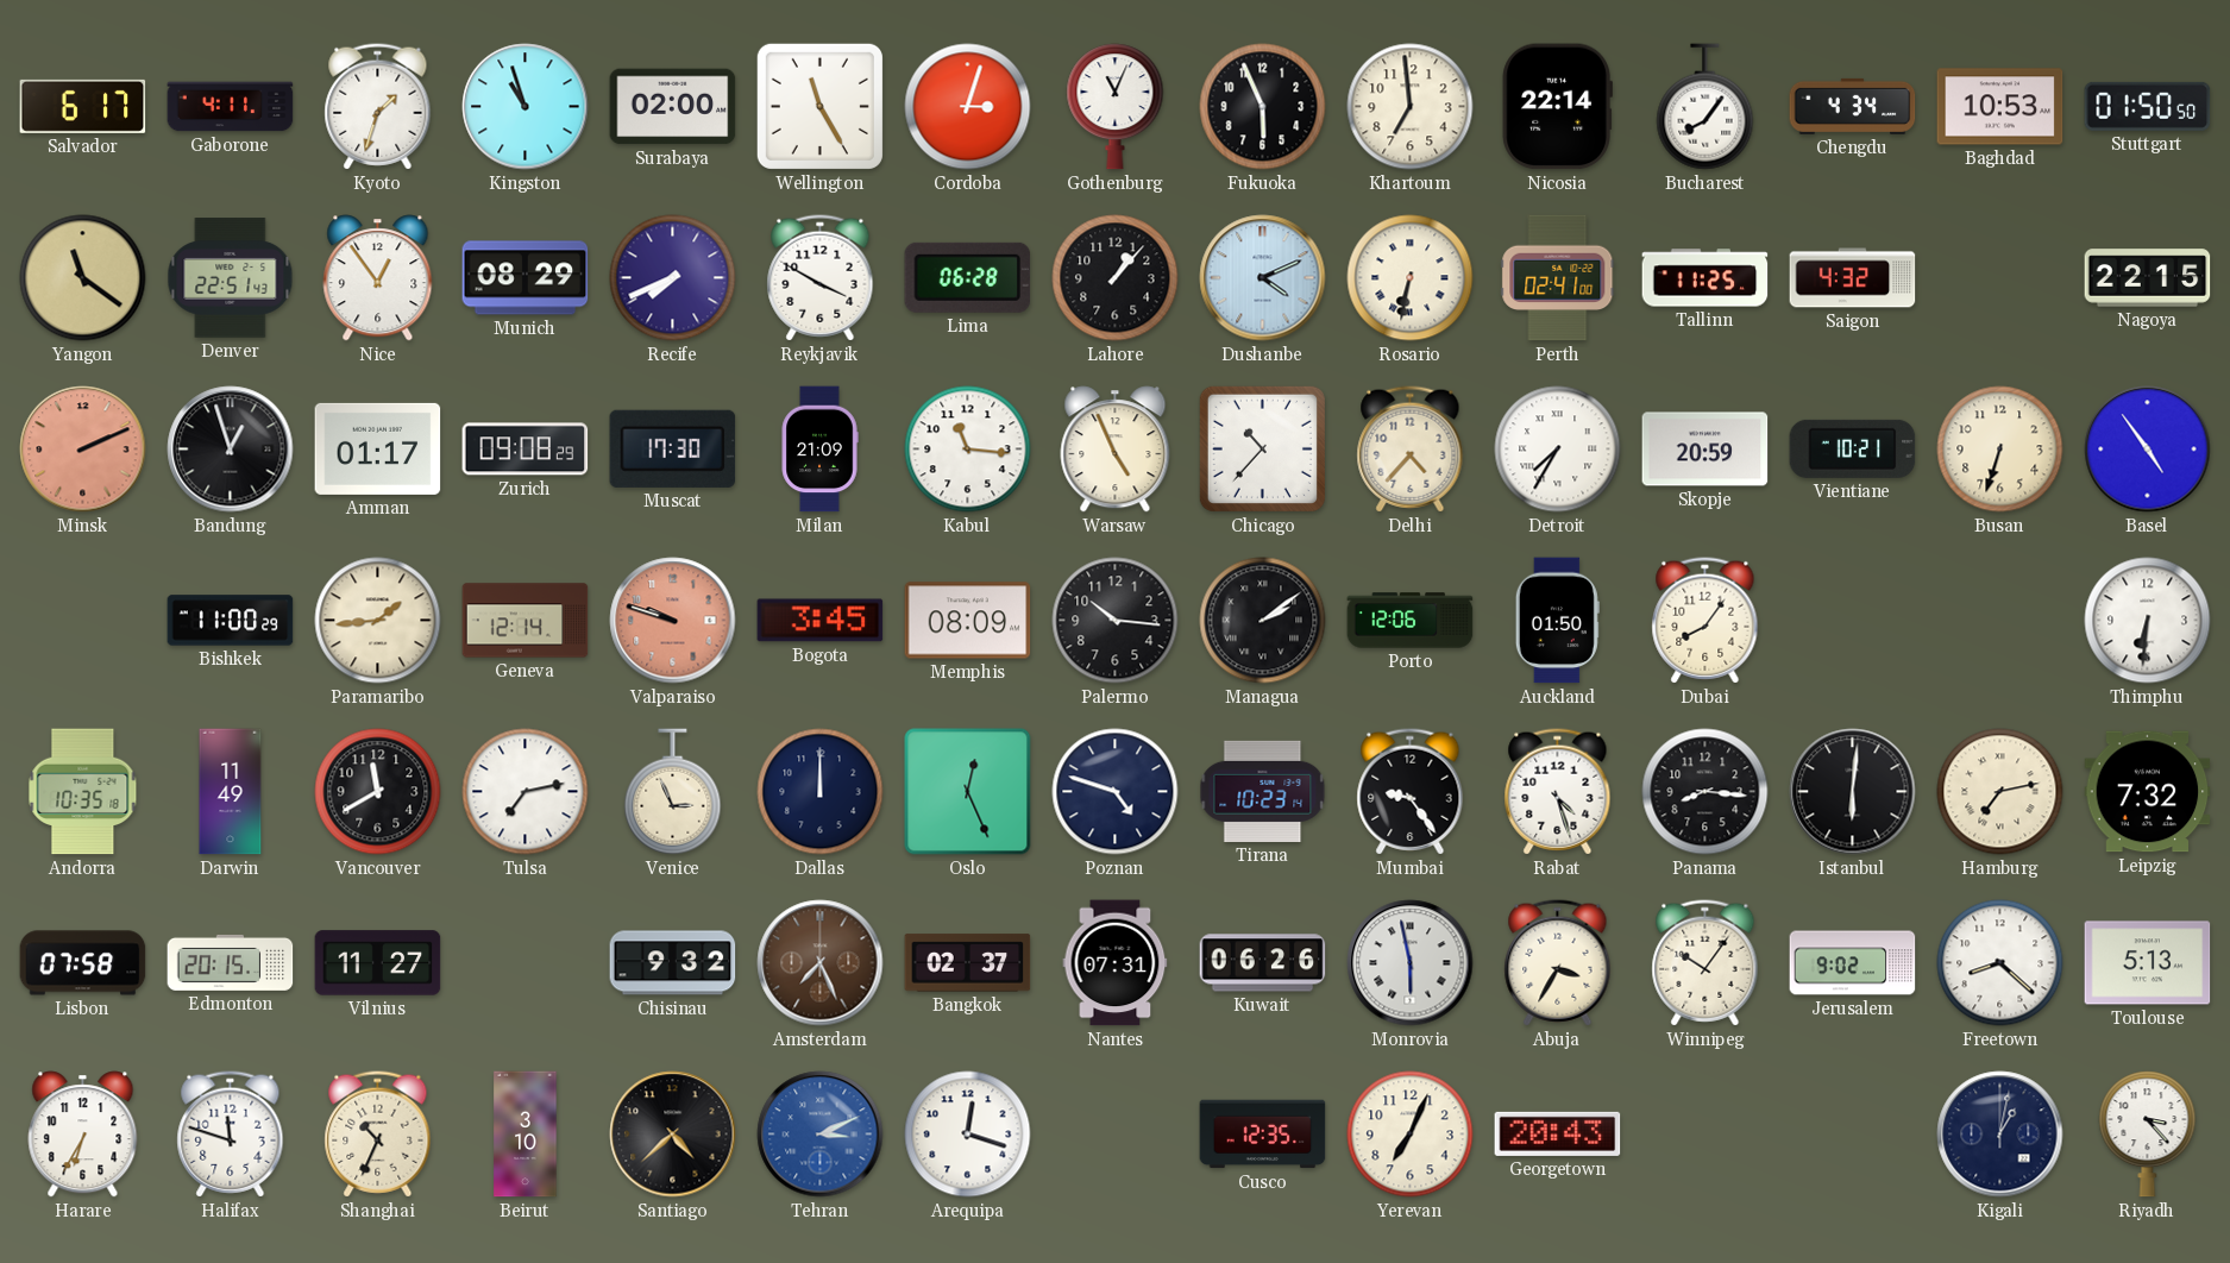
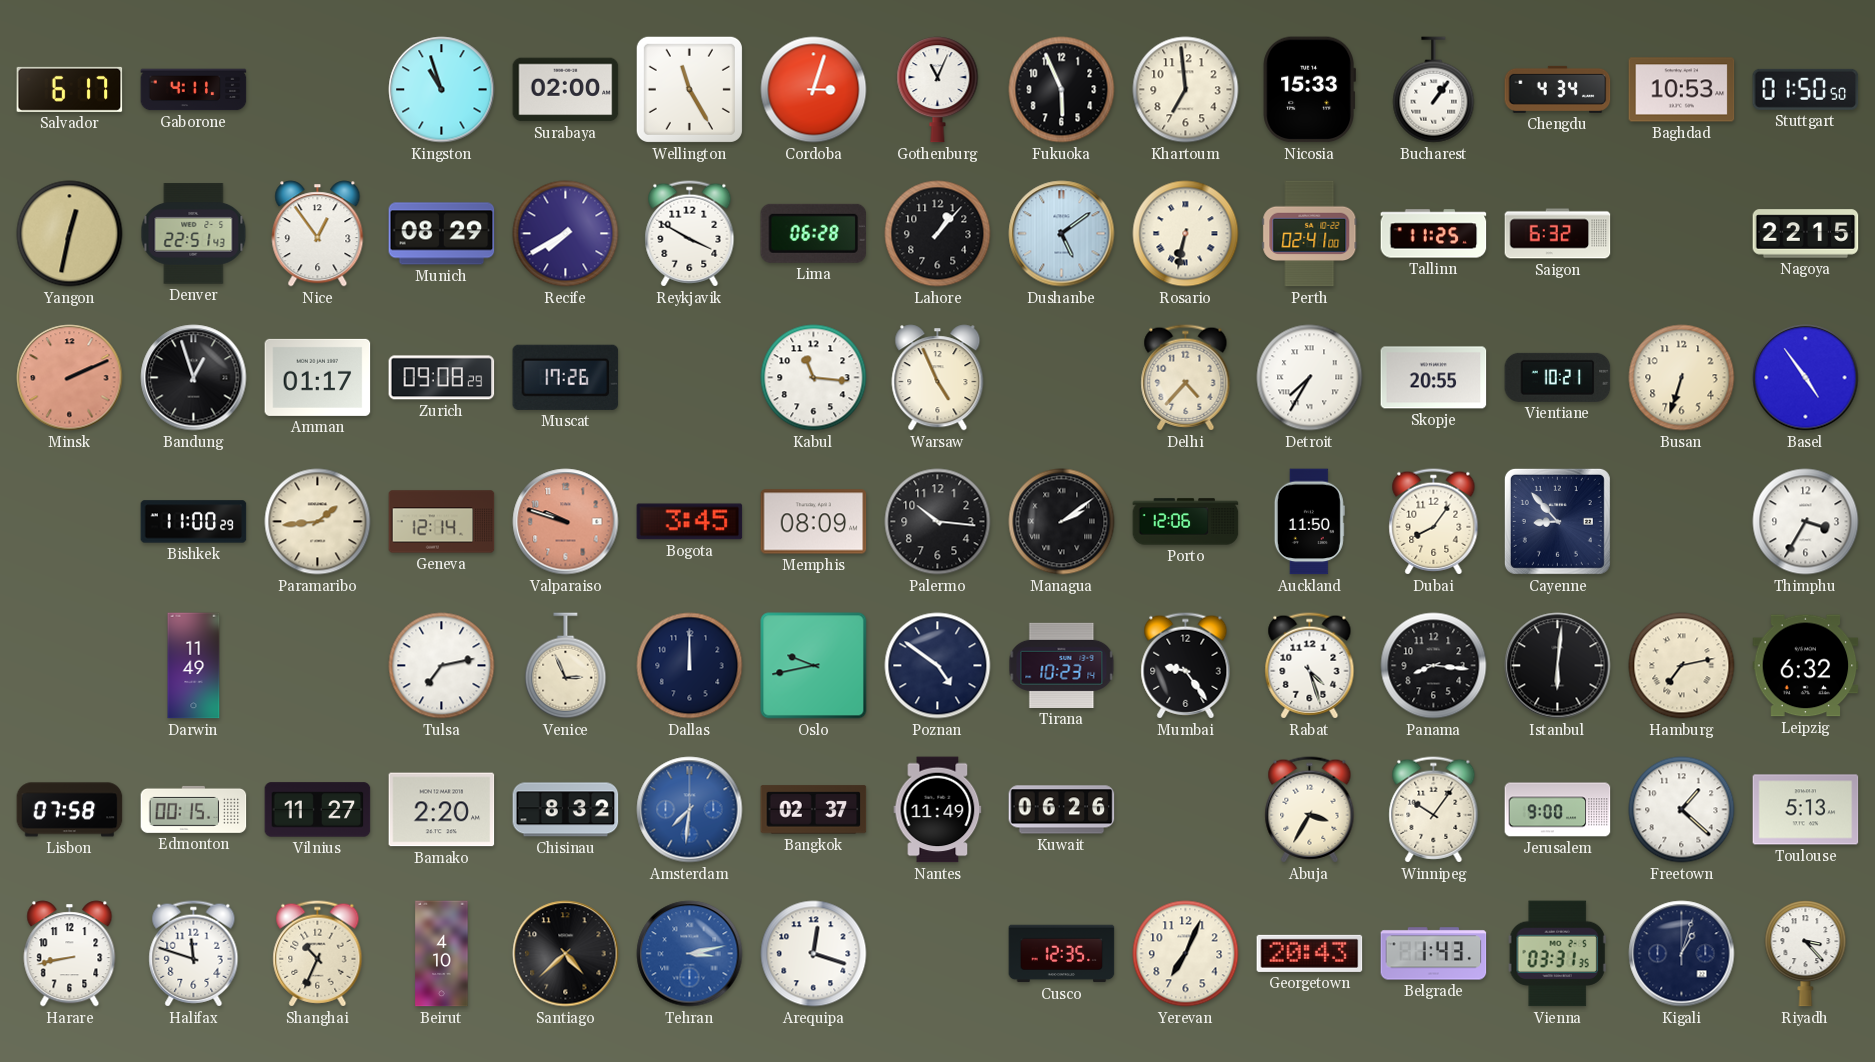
Kyoto: 1:33 -> none (378, 107)
Nicosia: 22:14 -> 15:33 (1309, 90)
Bucharest: 8:06 -> 1:06 (1434, 90)
Yangon: 11:21 -> 12:32 (70, 234)
Recife: 7:41 -> 7:40 (566, 234)
Dushanbe: 4:11 -> 5:09 (1062, 234)
Saigon: 4:32 -> 6:32 (1558, 234)
Muscat: 17:30 -> 17:26 (566, 377)
Milan: 21:09 -> none (819, 450)
Chicago: 10:37 -> none (1262, 448)
Skopje: 20:59 -> 20:55 (1434, 378)
Auckland: 01:50 -> 11:50 (1309, 522)
Cayenne: none -> 8:53 (1557, 521)
Thimphu: 6:31 -> 3:35 (1806, 522)
Andorra: 10:35 -> none (83, 792)
Vancouver: 11:40 -> none (378, 792)
Oslo: 12:26 -> 9:43 (814, 666)
Poznan: 4:48 -> 4:51 (938, 666)
Leipzig: 7:32 -> 6:32 (1806, 666)
Edmonton: 20:15 -> 00:15 (194, 809)
Bamako: none -> 2:20 (442, 810)
Chisinau: 9:32 -> 8:32 (566, 810)
Amsterdam: 7:26 -> 7:31 (690, 810)
Amsterdam dial: brown -> blue (690, 810)
Nantes: 07:31 -> 11:49 (938, 810)
Monrovia: 5:58 -> none (1411, 963)
Jerusalem: 9:02 -> 9:00 (1558, 810)
Freetown: 8:22 -> 1:22 (1682, 810)
Harare: 6:35 -> 8:43 (70, 954)
Beirut: 3:10 -> 4:10 (442, 954)
Tehran: 3:11 -> 3:13 (690, 954)
Belgrade: none -> 1:43 (1434, 954)
Vienna: none -> 03:31 (1557, 954)
Kigali: 1:02 -> 1:03 (1682, 954)
